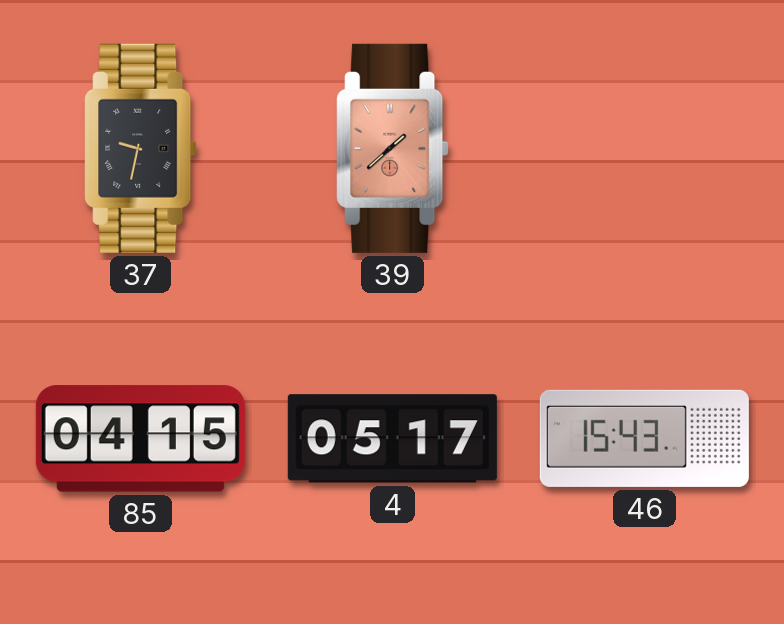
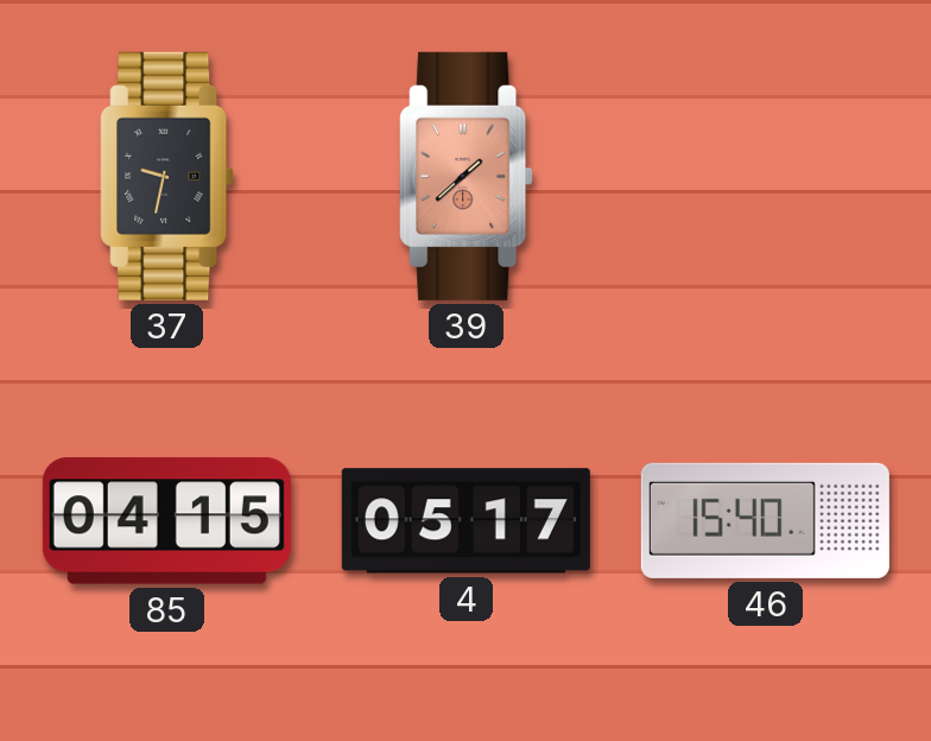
46: 15:43 -> 15:40 (765, 520)
